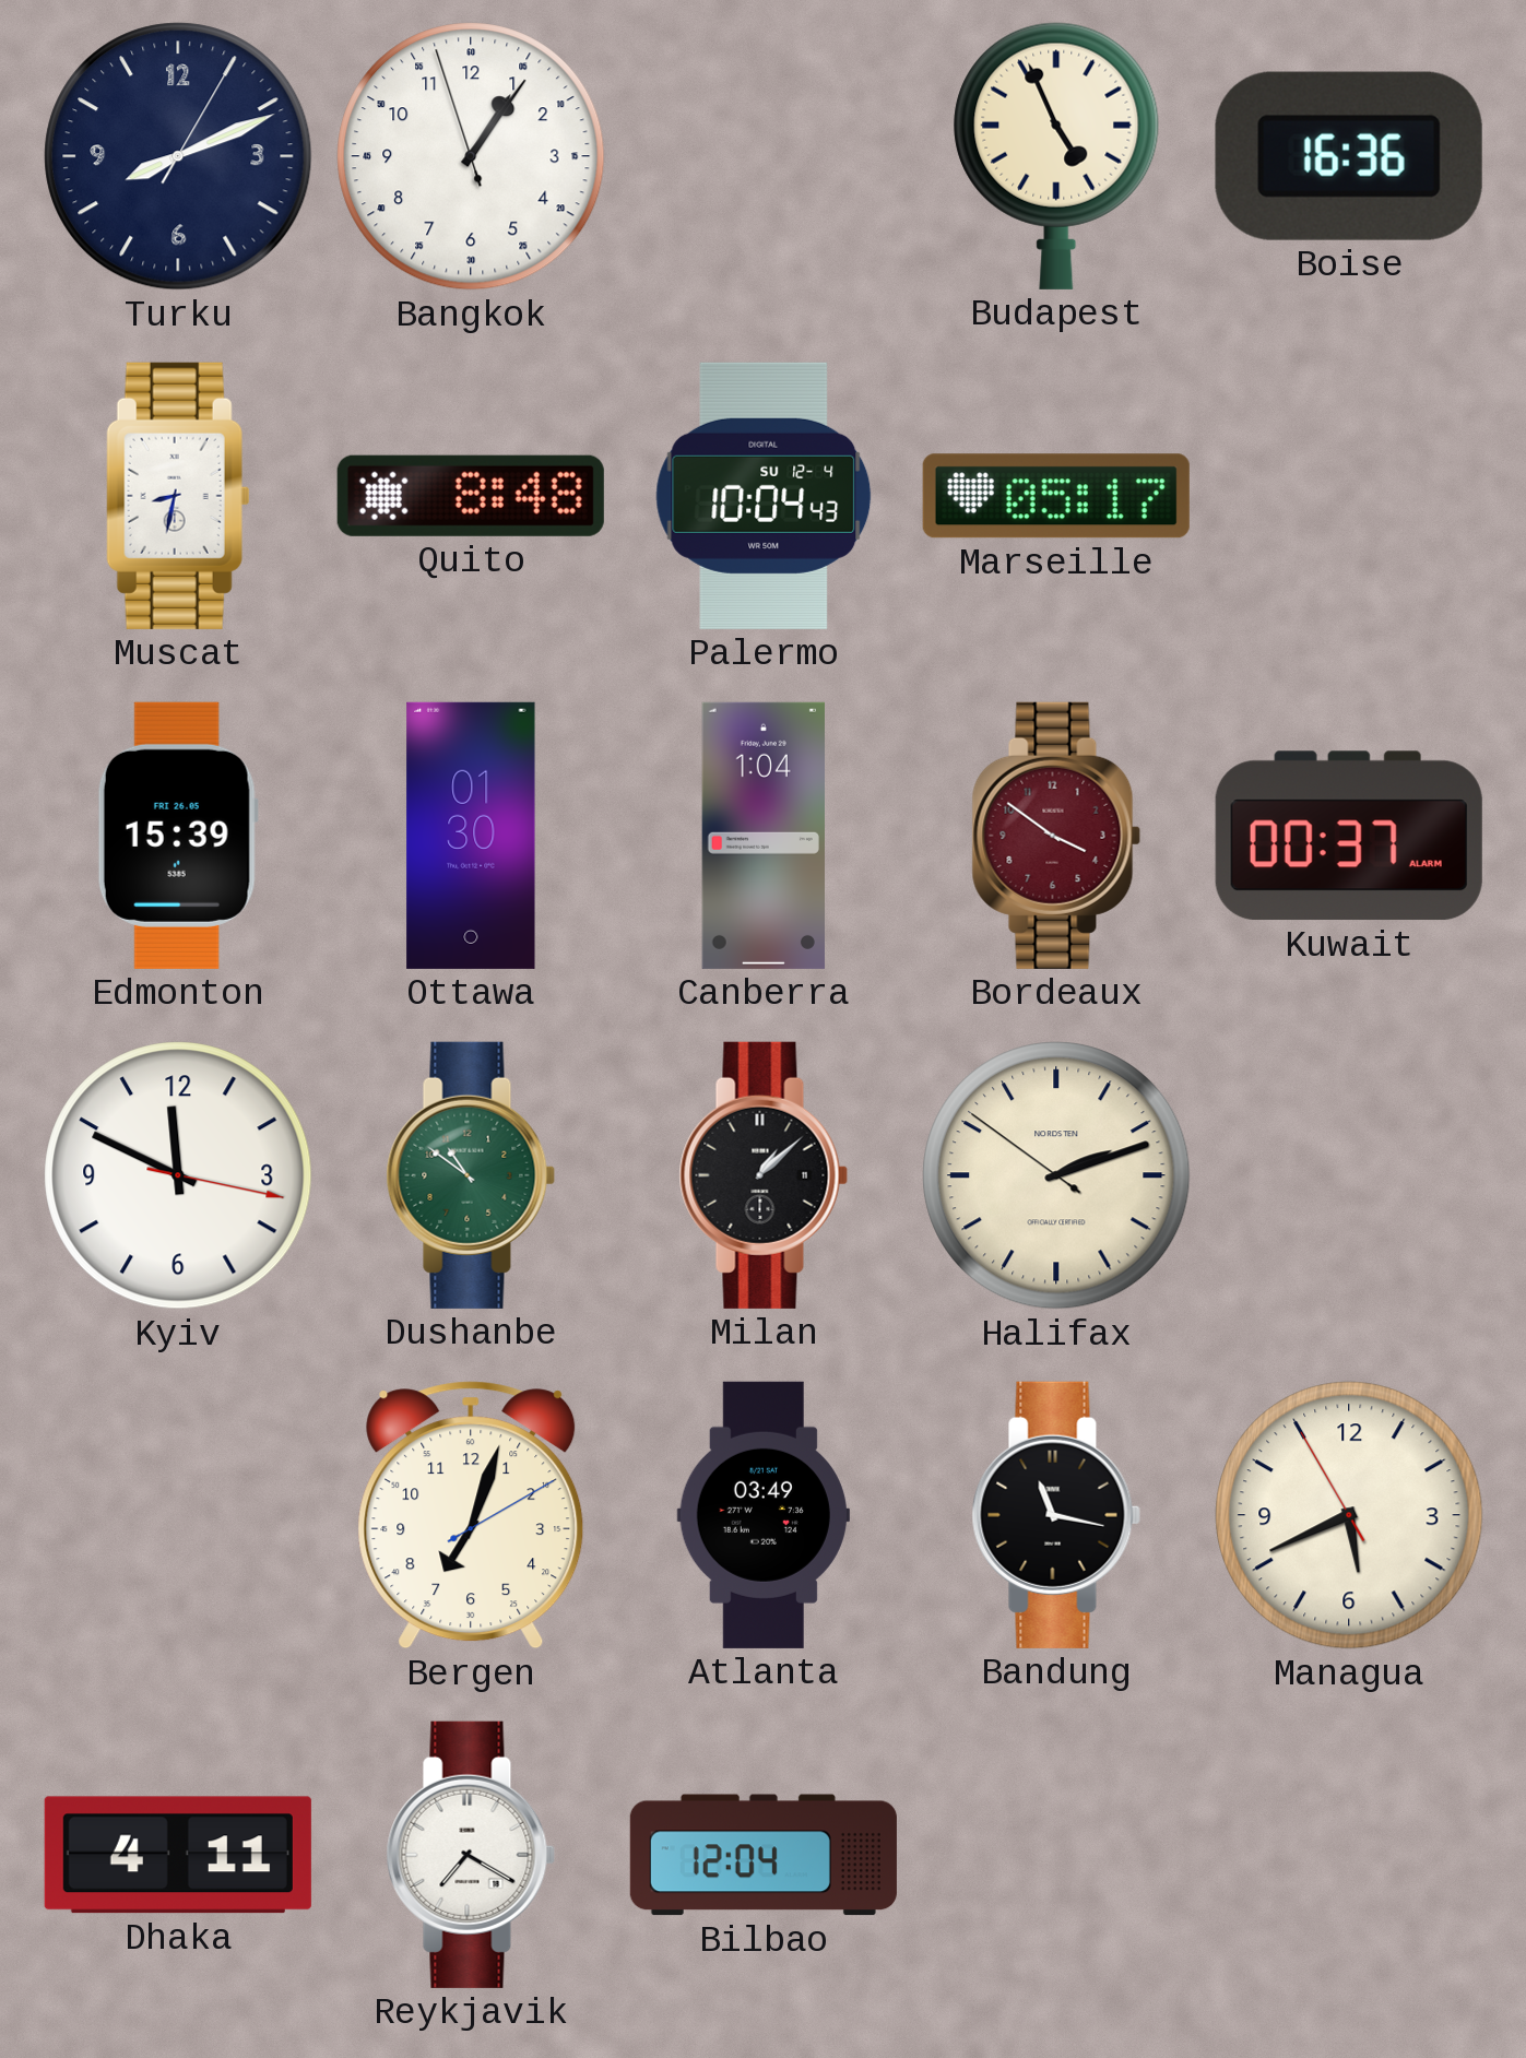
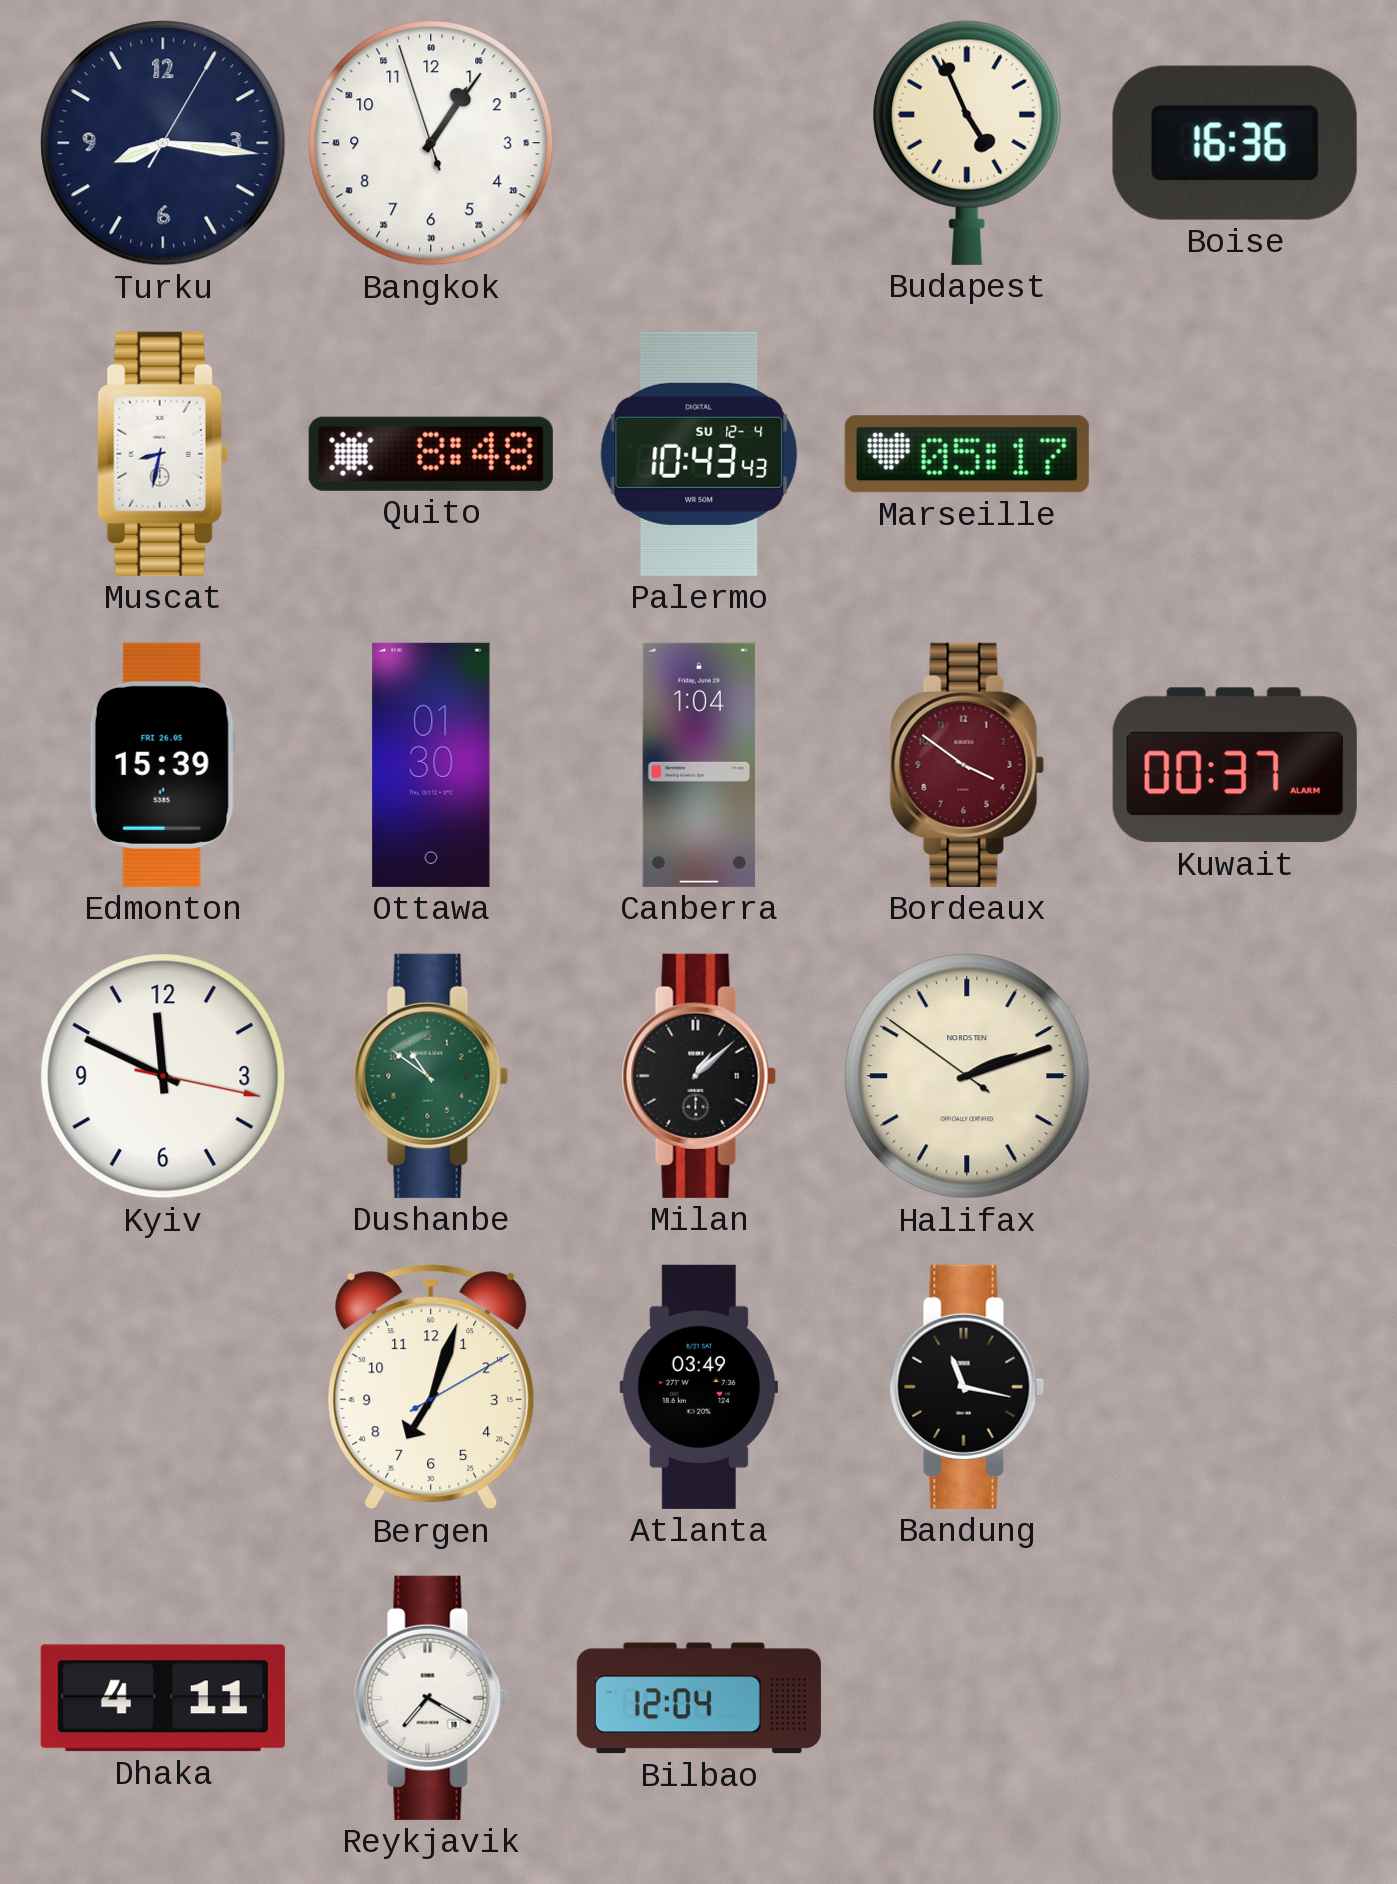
Turku: 8:11 -> 8:16 (163, 143)
Palermo: 10:04 -> 10:43 (699, 454)
Managua: 5:40 -> none (1349, 1515)
